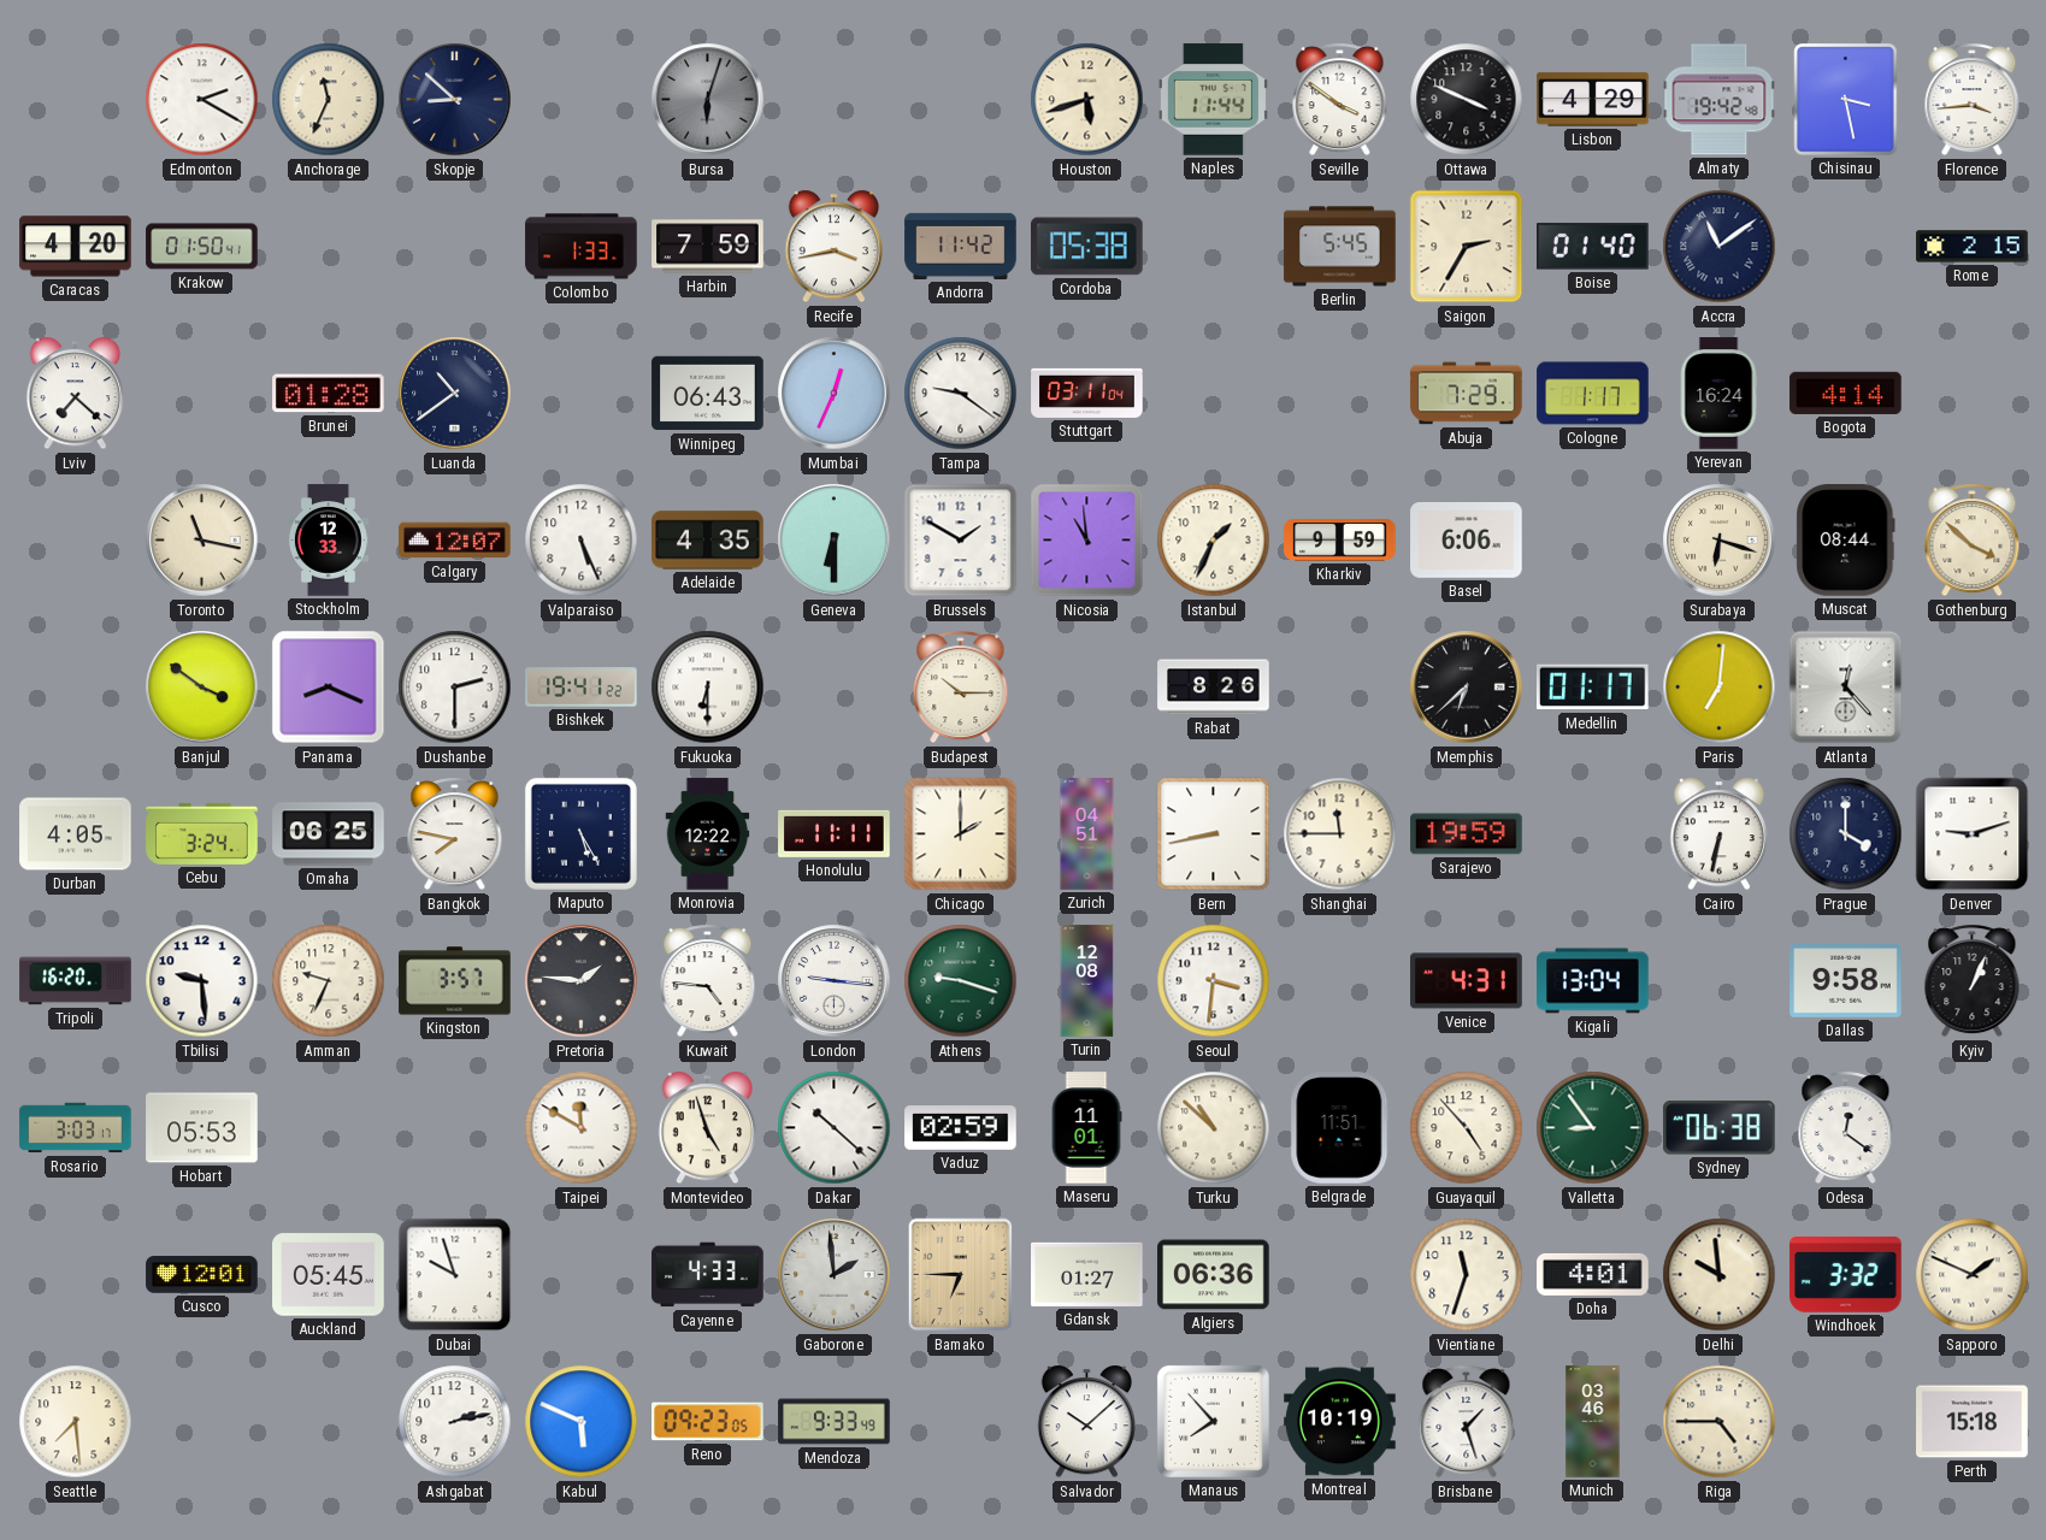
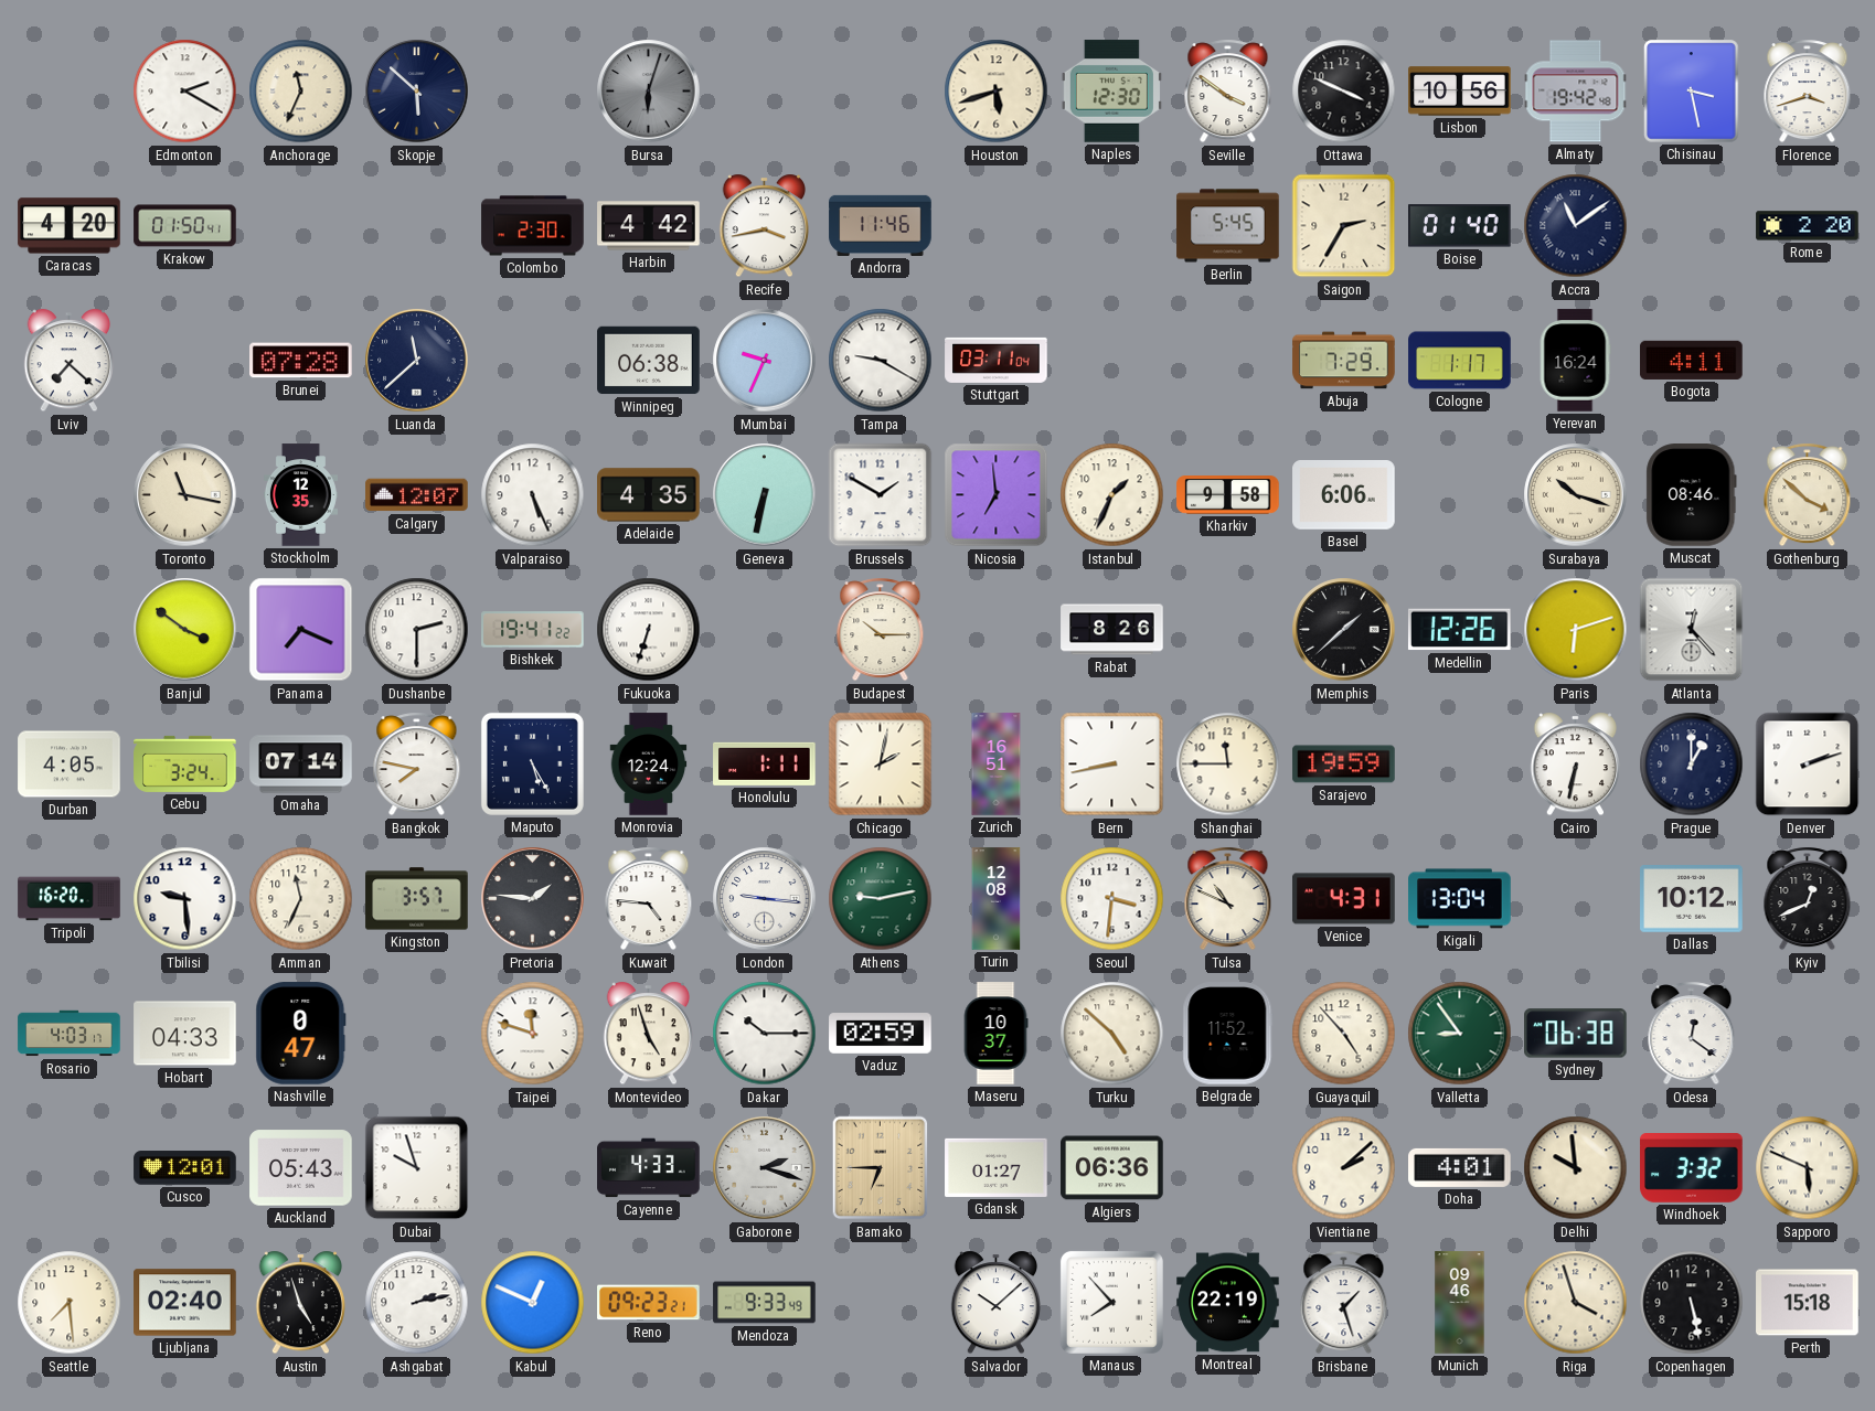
Skopje: 8:52 -> 5:52 (417, 92)
Naples: 11:44 -> 12:30 (1111, 92)
Lisbon: 4:29 -> 10:56 (1460, 92)
Florence: 3:44 -> 3:42 (1808, 92)
Colombo: 1:33 -> 2:30 (533, 226)
Harbin: 7:59 -> 4:42 (649, 226)
Andorra: 11:42 -> 11:46 (881, 225)
Cordoba: 05:38 -> none (1087, 247)
Rome: 2:15 -> 2:20 (1808, 226)
Brunei: 01:28 -> 07:28 (301, 361)
Luanda: 10:39 -> 11:38 (417, 361)
Winnipeg: 06:43 -> 06:38 (649, 361)
Mumbai: 12:34 -> 9:34 (765, 361)
Tampa: 9:21 -> 9:20 (881, 361)
Bogota: 4:14 -> 4:11 (1692, 360)
Stockholm: 12:33 -> 12:35 (300, 495)
Geneva: 6:30 -> 6:32 (765, 495)
Nicosia: 10:59 -> 6:59 (997, 495)
Kharkiv: 9:59 -> 9:58 (1228, 495)
Surabaya: 6:18 -> 10:18 (1576, 495)
Muscat: 08:44 -> 08:46 (1692, 495)
Panama: 8:19 -> 7:19 (301, 630)
Fukuoka: 6:30 -> 6:33 (649, 630)
Memphis: 6:38 -> 1:38 (1344, 630)
Medellin: 01:17 -> 12:26 (1459, 630)
Paris: 7:01 -> 6:12 (1576, 630)
Omaha: 06:25 -> 07:14 (301, 765)
Monrovia: 12:22 -> 12:24 (649, 765)
Honolulu: 11:11 -> 1:11 (765, 763)
Chicago: 2:00 -> 2:02 (881, 765)
Zurich: 04:51 -> 16:51 (997, 765)
Prague: 4:00 -> 1:00 (1692, 765)
Denver: 9:12 -> 2:12 (1808, 765)
Amman: 9:34 -> 11:34 (301, 899)
Athens: 9:18 -> 9:13 (881, 899)
Tulsa: none -> 10:49 (1228, 899)
Dallas: 9:58 -> 10:12 (1692, 899)
Kyiv: 1:04 -> 12:41 (1808, 899)
Rosario: 3:03 -> 4:03 (70, 1034)
Hobart: 05:53 -> 04:33 (185, 1034)
Nashville: none -> 0:47 (301, 1034)
Taipei: 11:50 -> 11:48 (533, 1034)
Dakar: 10:22 -> 10:15 (765, 1034)
Maseru: 11:01 -> 10:37 (995, 1034)
Turku: 10:52 -> 4:52 (1112, 1034)
Belgrade: 11:51 -> 11:52 (1228, 1034)
Auckland: 05:45 -> 05:43 (301, 1168)
Gaborone: 1:59 -> 2:18 (765, 1168)
Vientiane: 11:33 -> 2:08 (1344, 1168)
Sapporo: 1:49 -> 5:49 (1808, 1168)
Ljubljana: none -> 02:40 (185, 1303)
Austin: none -> 4:57 (300, 1303)
Kabul: 5:49 -> 12:49 (533, 1303)
Reno: 09:23:05 -> 09:23:21 (649, 1303)
Montreal: 10:19 -> 22:19 (1228, 1303)
Munich: 03:46 -> 09:46 (1460, 1303)
Riga: 4:45 -> 3:57 (1576, 1303)
Copenhagen: none -> 5:28 (1692, 1303)
